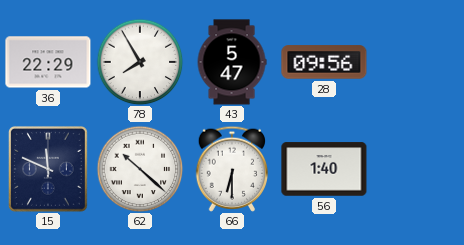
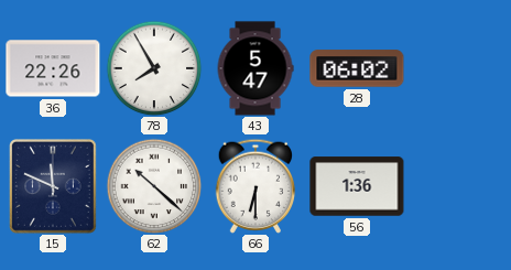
36: 22:29 -> 22:26 (53, 68)
28: 09:56 -> 06:02 (357, 68)
56: 1:40 -> 1:36 (357, 186)
